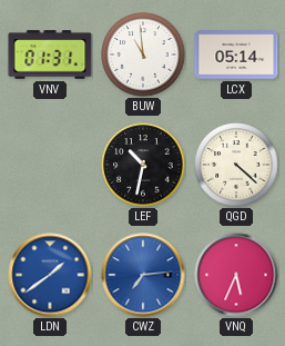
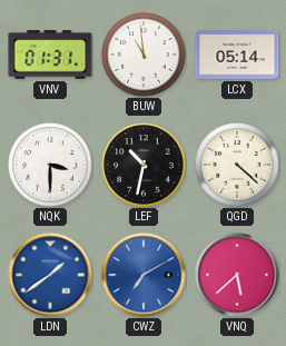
NQK: none -> 3:30 (50, 165)
CWZ: 7:14 -> 7:10 (144, 275)
VNQ: 5:34 -> 5:38 (237, 275)
